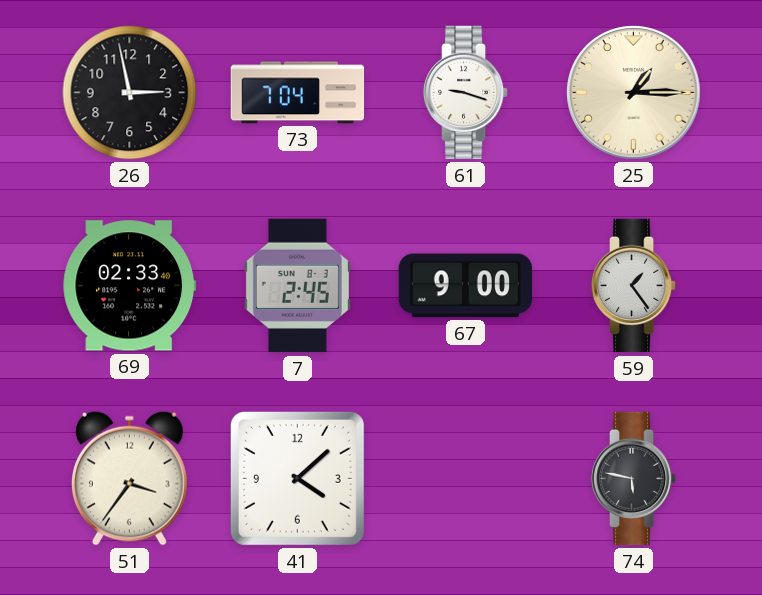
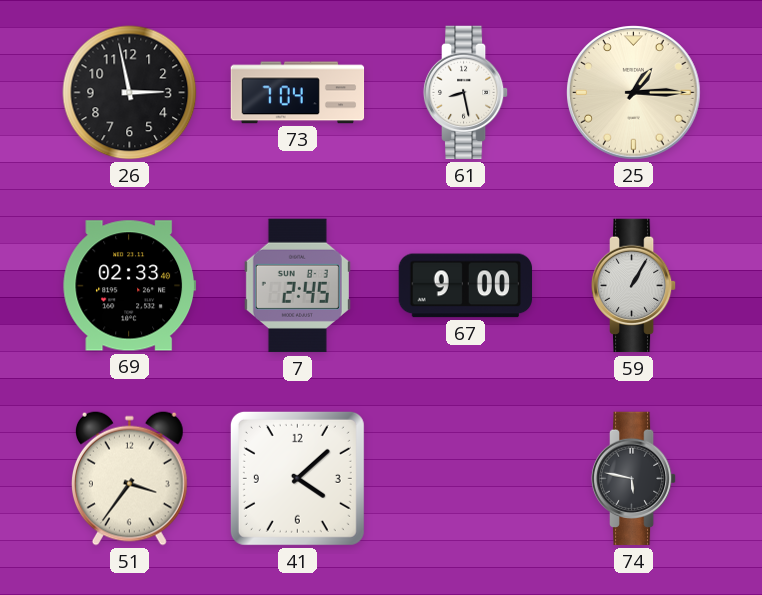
61: 9:18 -> 8:28 (466, 93)
59: 1:24 -> 1:05 (634, 286)
